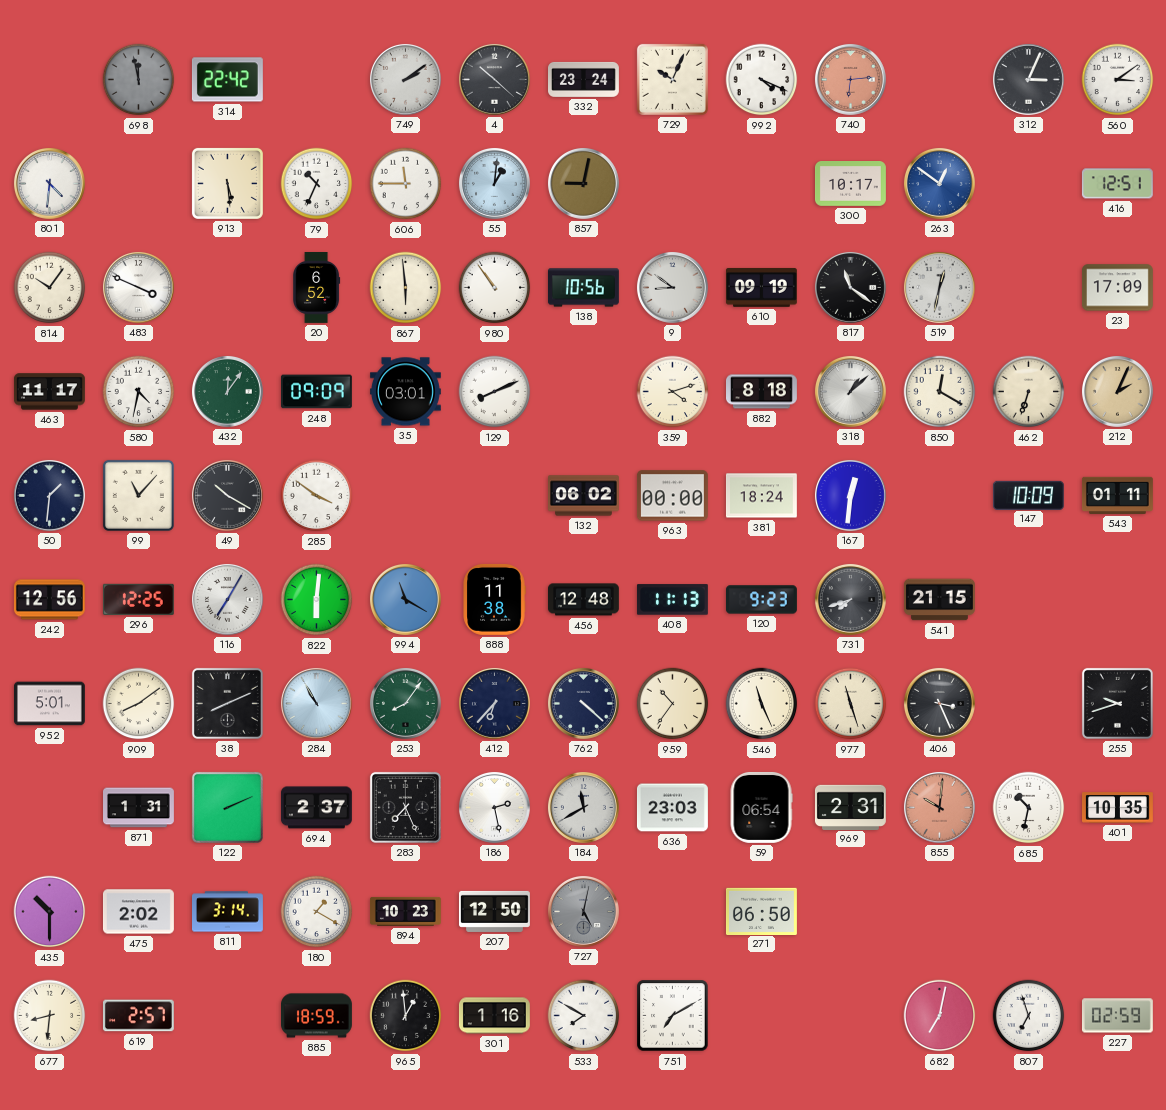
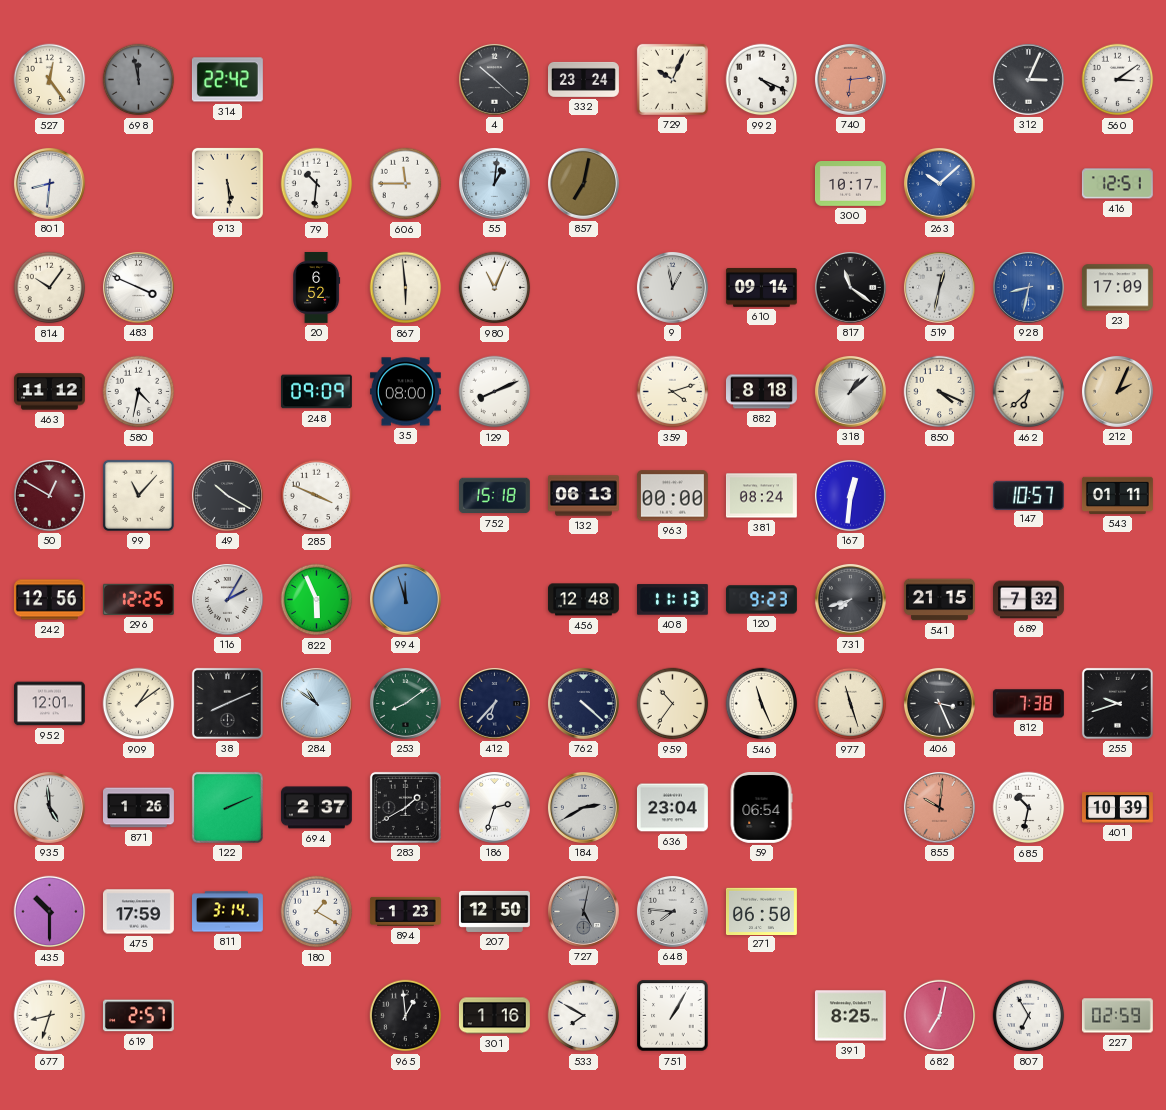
527: none -> 12:24 (50, 80)
749: 2:09 -> none (405, 79)
801: 4:31 -> 8:31 (49, 183)
79: 10:34 -> 10:31 (317, 184)
857: 9:02 -> 7:02 (583, 183)
263: 12:51 -> 10:08 (939, 183)
980: 10:54 -> 11:04 (495, 288)
138: 10:56 -> none (583, 288)
9: 8:51 -> 12:58 (672, 287)
610: 09:19 -> 09:14 (761, 287)
928: none -> 8:32 (1028, 287)
463: 11:17 -> 11:12 (49, 392)
432: 12:06 -> none (227, 391)
35: 03:01 -> 08:00 (405, 392)
850: 12:20 -> 4:19 (940, 392)
462: 6:33 -> 6:38 (1029, 392)
50: 1:31 -> 12:50 (49, 495)
50 dial: navy -> burgundy (49, 495)
285: 3:51 -> 3:49 (317, 496)
752: none -> 15:18 (494, 496)
132: 06:02 -> 06:13 (584, 496)
381: 18:24 -> 08:24 (761, 496)
147: 10:09 -> 10:57 (1028, 495)
116: 7:05 -> 2:05 (227, 599)
822: 6:01 -> 5:56 (317, 600)
994: 11:20 -> 11:57 (405, 599)
888: 11:38 -> none (494, 599)
689: none -> 7:32 (1029, 600)
952: 5:01 -> 12:01 (49, 704)
909: 8:09 -> 1:09 (139, 704)
284: 10:55 -> 10:51 (316, 703)
253: 8:06 -> 8:09 (405, 703)
812: none -> 7:38 (1028, 704)
935: none -> 4:59 (49, 807)
871: 1:31 -> 1:26 (139, 808)
283: 7:26 -> 1:40 (405, 807)
186: 2:28 -> 2:33 (494, 807)
184: 11:40 -> 2:40 (583, 807)
636: 23:03 -> 23:04 (672, 808)
969: 2:31 -> none (850, 807)
401: 10:35 -> 10:39 (1118, 808)
475: 2:02 -> 17:59 (138, 912)
894: 10:23 -> 1:23 (406, 911)
648: none -> 7:46 (672, 911)
677: 8:31 -> 8:33 (50, 1016)
885: 18:59 -> none (317, 1016)
751: 7:10 -> 1:05 (673, 1016)
391: none -> 8:25 (850, 1016)
807: 6:57 -> 6:55 (1029, 1016)
